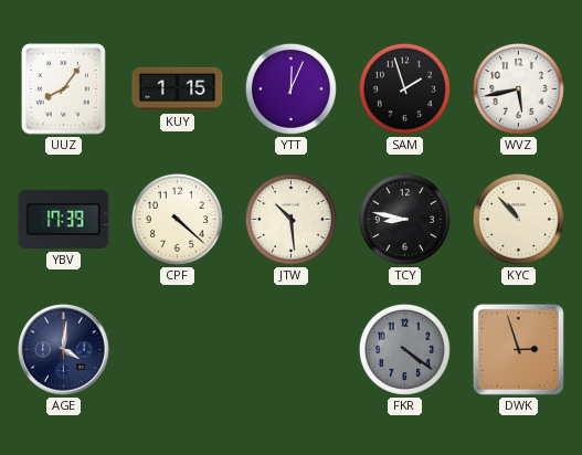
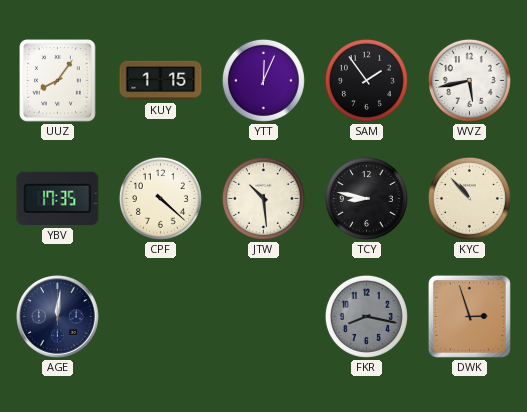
SAM: 1:57 -> 1:54 (366, 80)
YBV: 17:39 -> 17:35 (58, 199)
AGE: 4:01 -> 12:01 (58, 317)
FKR: 4:21 -> 8:17 (366, 316)
